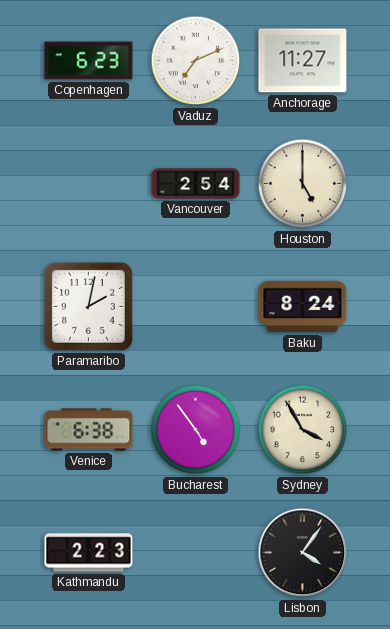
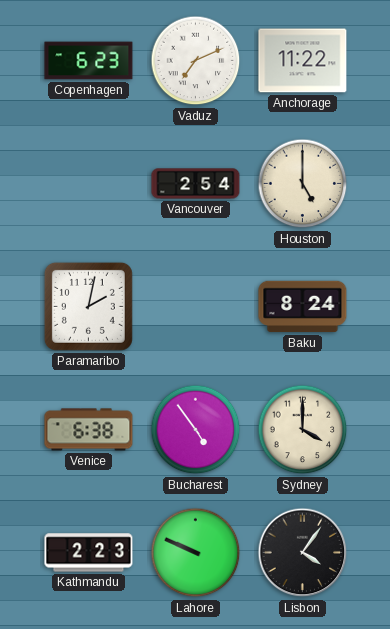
Anchorage: 11:27 -> 11:22 (303, 61)
Sydney: 3:55 -> 4:00 (303, 430)
Lahore: none -> 9:49 (196, 553)
